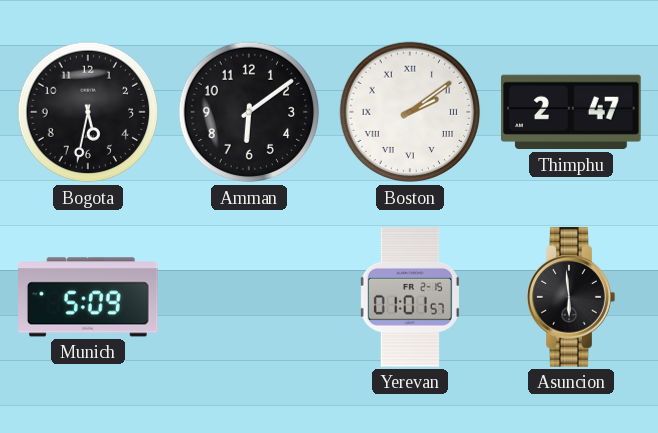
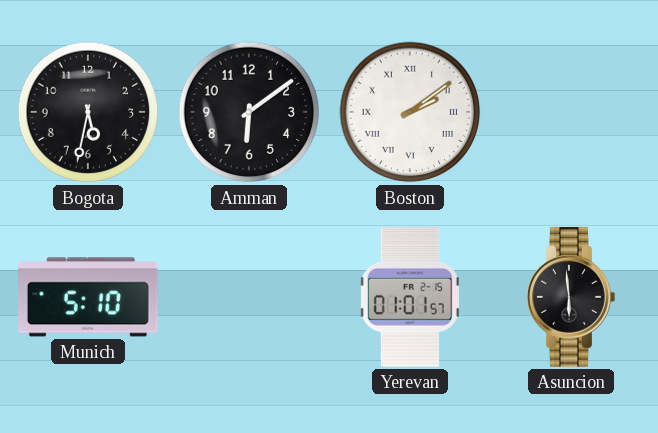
Thimphu: 2:47 -> none (572, 112)
Munich: 5:09 -> 5:10 (89, 297)
